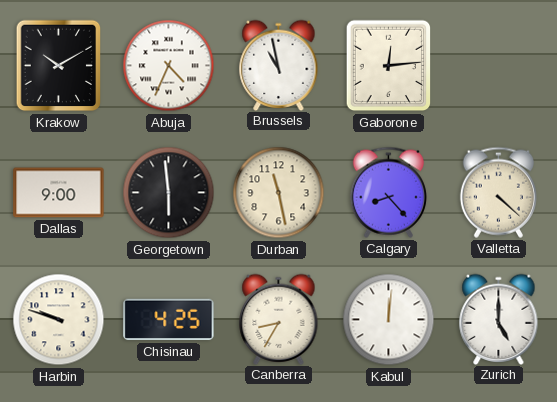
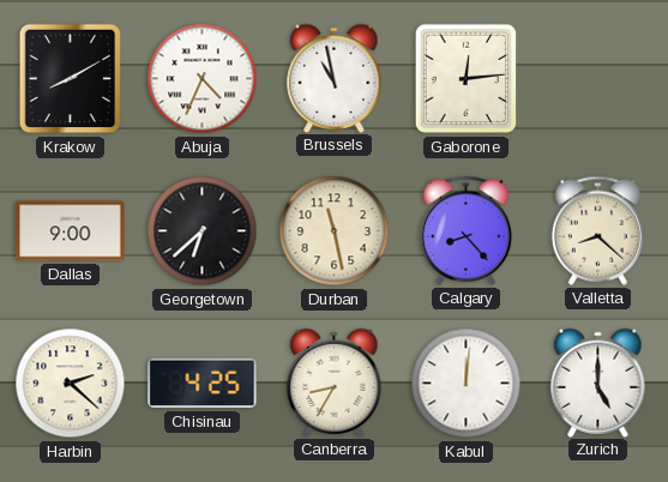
Krakow: 10:10 -> 8:10 (71, 79)
Georgetown: 5:59 -> 6:38 (203, 231)
Valletta: 4:22 -> 8:22 (597, 230)
Harbin: 9:48 -> 2:22 (71, 384)
